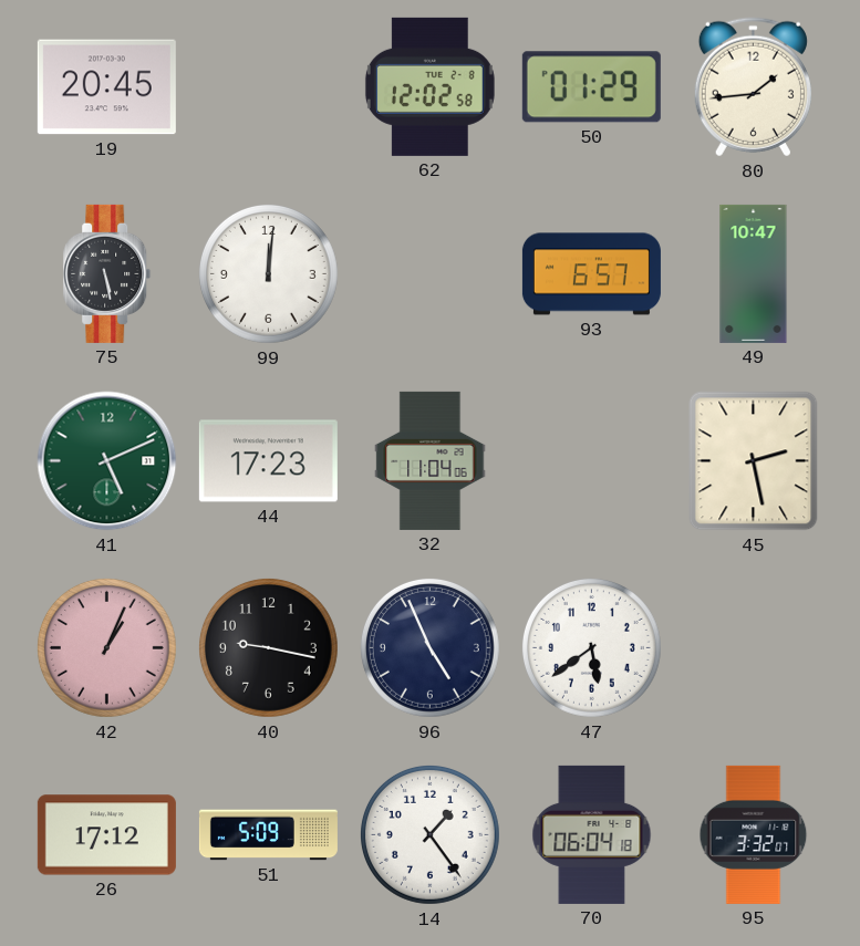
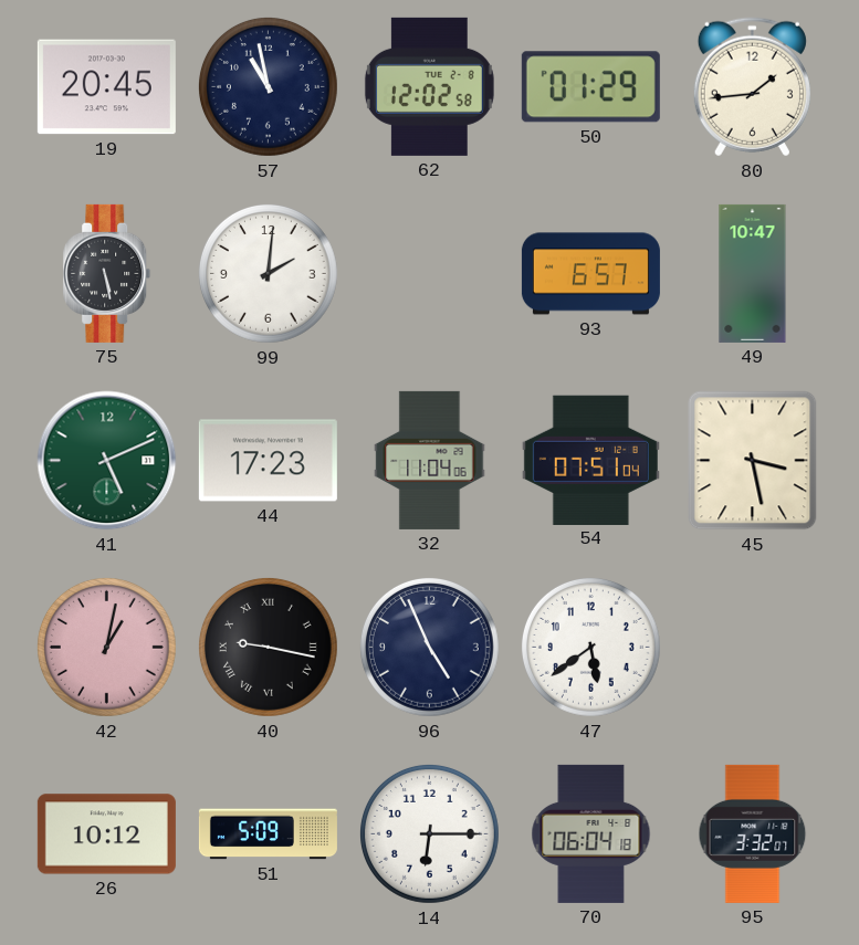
57: none -> 10:58 (268, 86)
99: 12:01 -> 2:01 (268, 273)
54: none -> 07:51 (590, 460)
45: 2:28 -> 3:28 (753, 461)
42: 1:04 -> 1:02 (106, 647)
40 numerals: Arabic -> Roman (268, 647)
26: 17:12 -> 10:12 (106, 834)
14: 1:24 -> 6:15 (429, 833)
